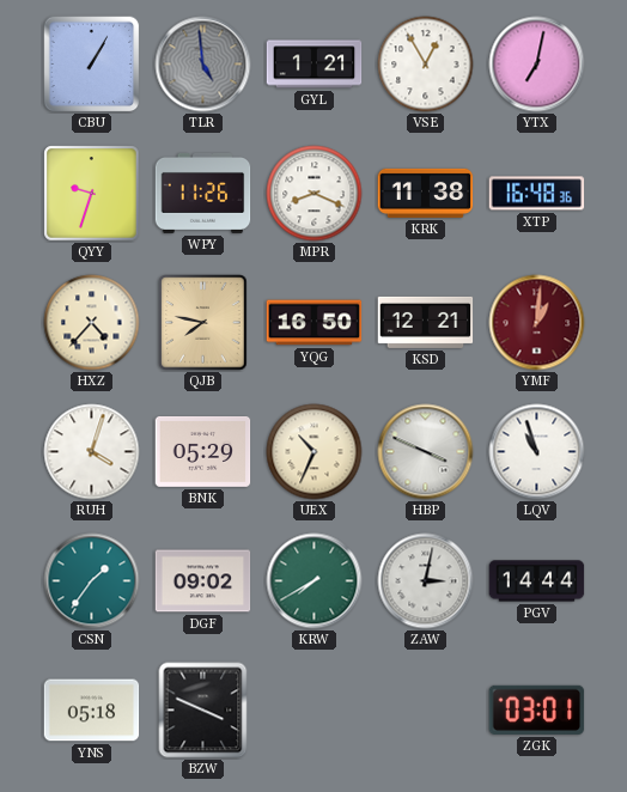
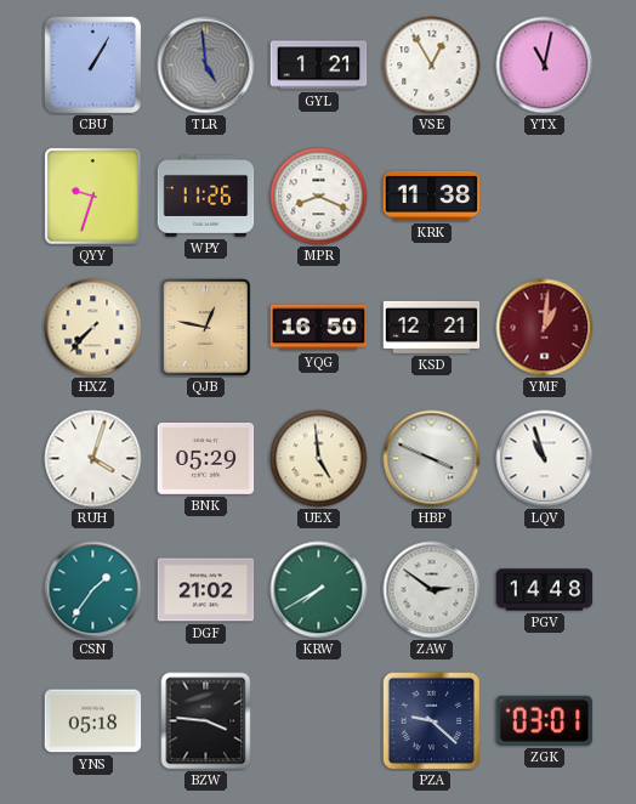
YTX: 7:02 -> 11:02 (545, 66)
XTP: 16:48 -> none (537, 194)
HXZ: 4:37 -> 7:37 (93, 328)
QJB: 7:47 -> 12:47 (206, 328)
UEX: 10:34 -> 4:59 (319, 459)
DGF: 09:02 -> 21:02 (206, 590)
ZAW: 3:02 -> 2:51 (432, 590)
PGV: 14:44 -> 14:48 (545, 590)
BZW: 3:49 -> 3:46 (206, 721)
PZA: none -> 9:22 (432, 721)
